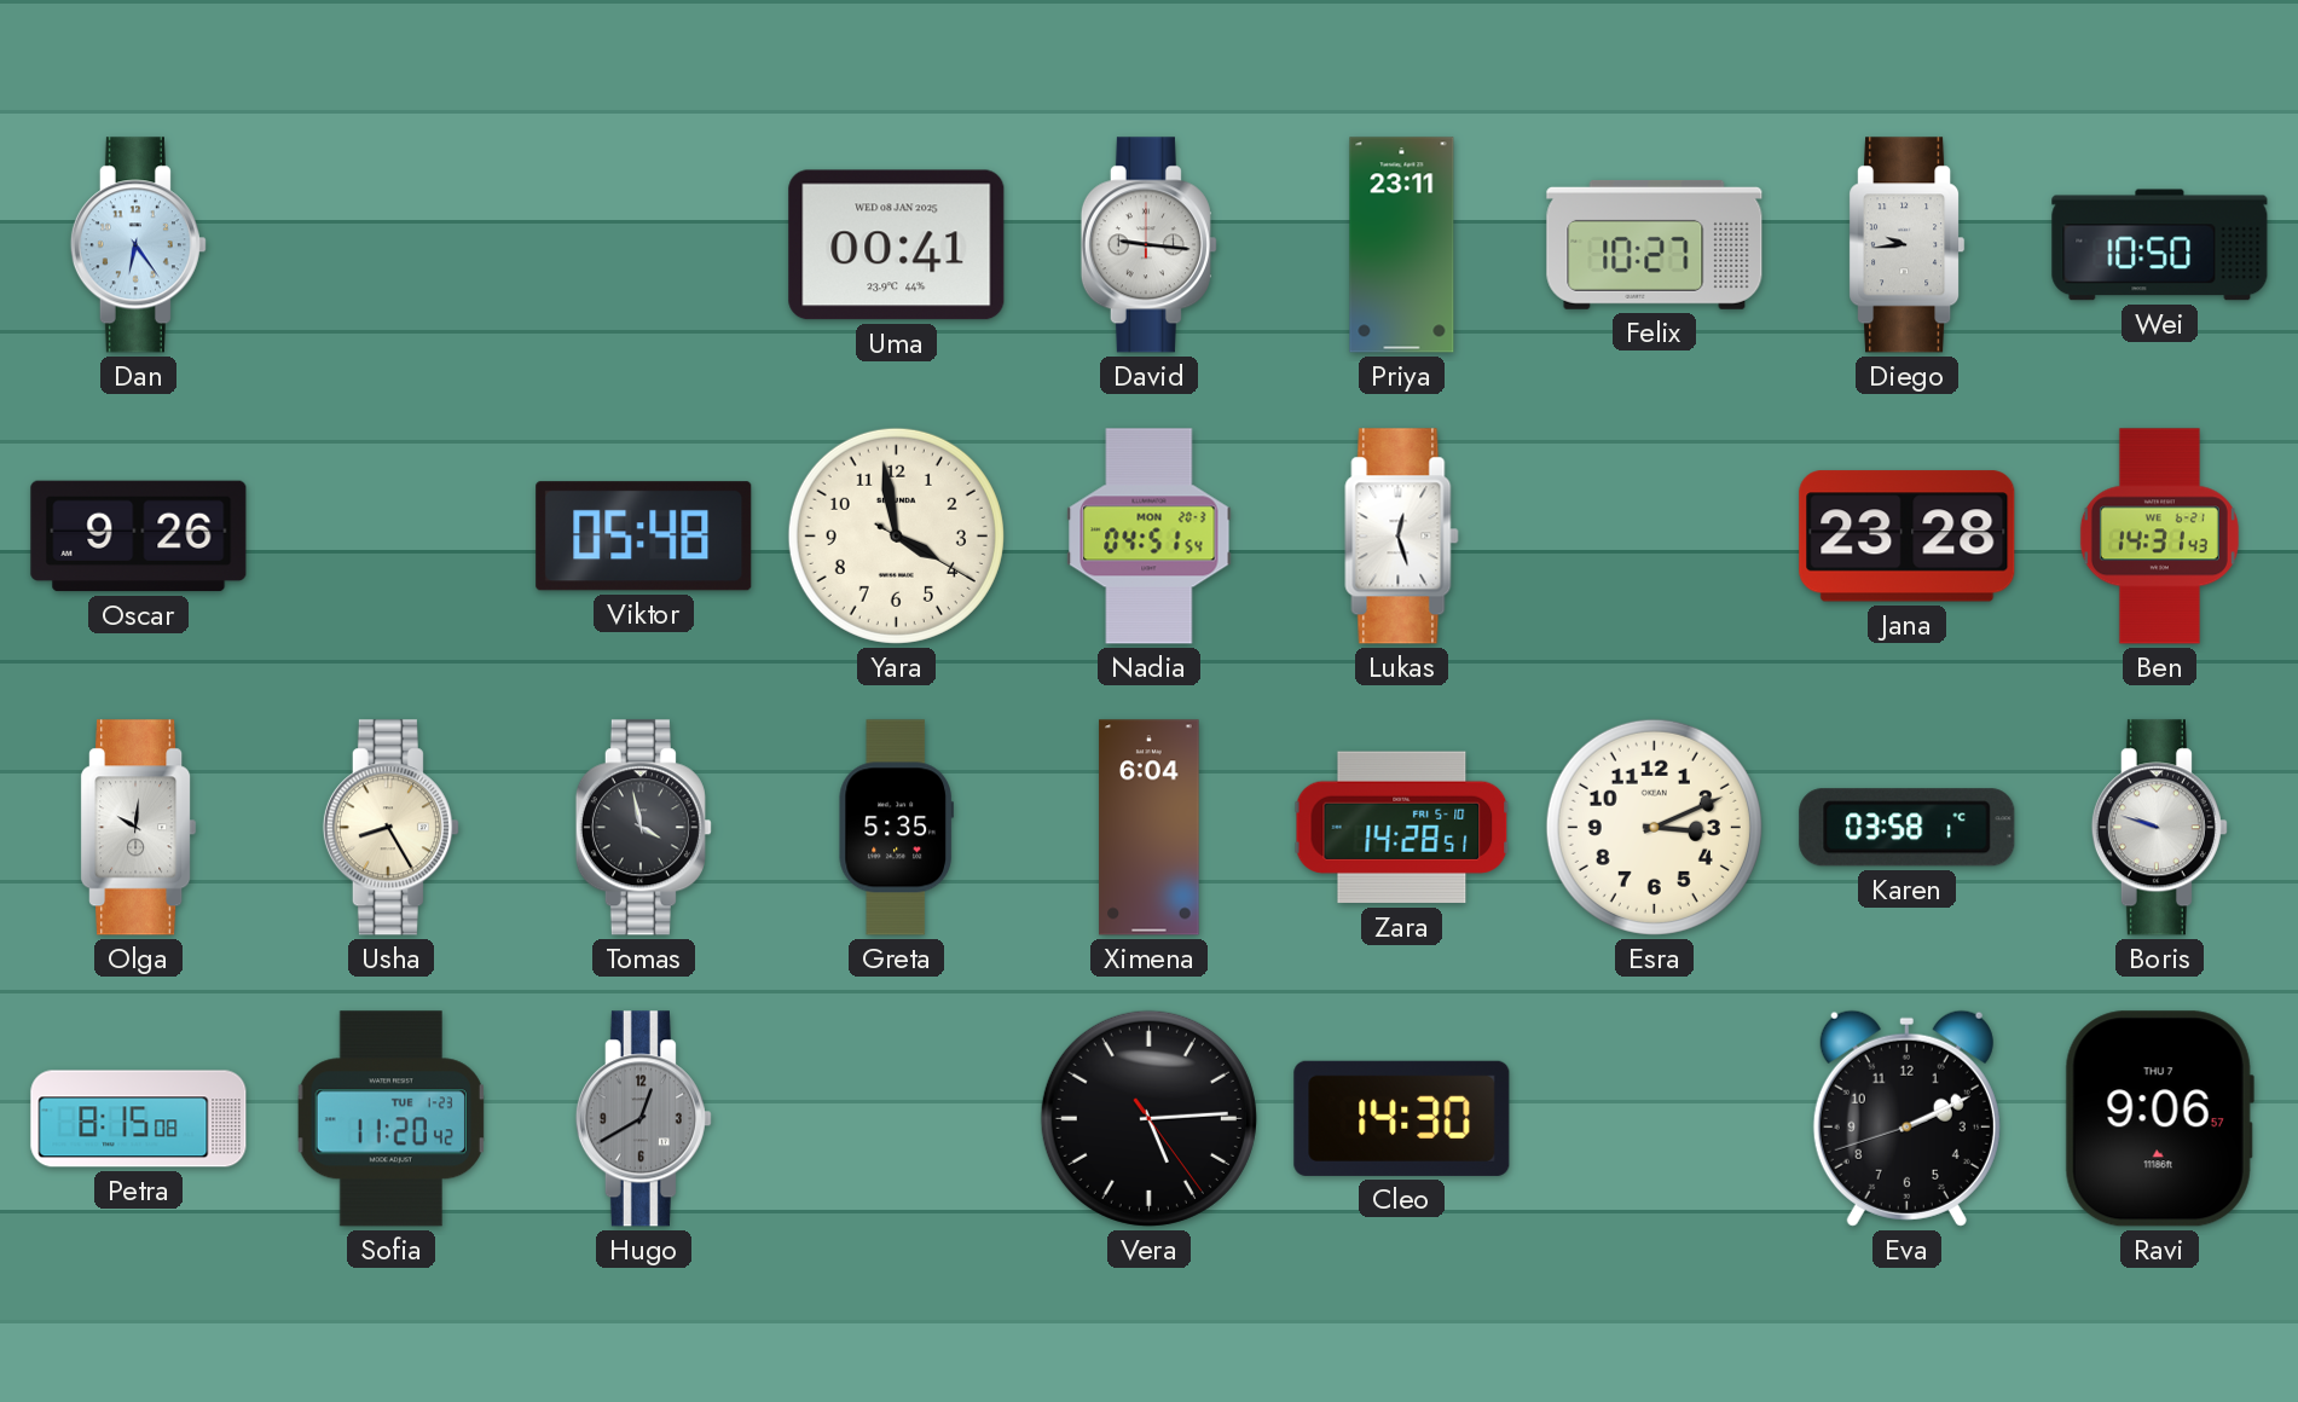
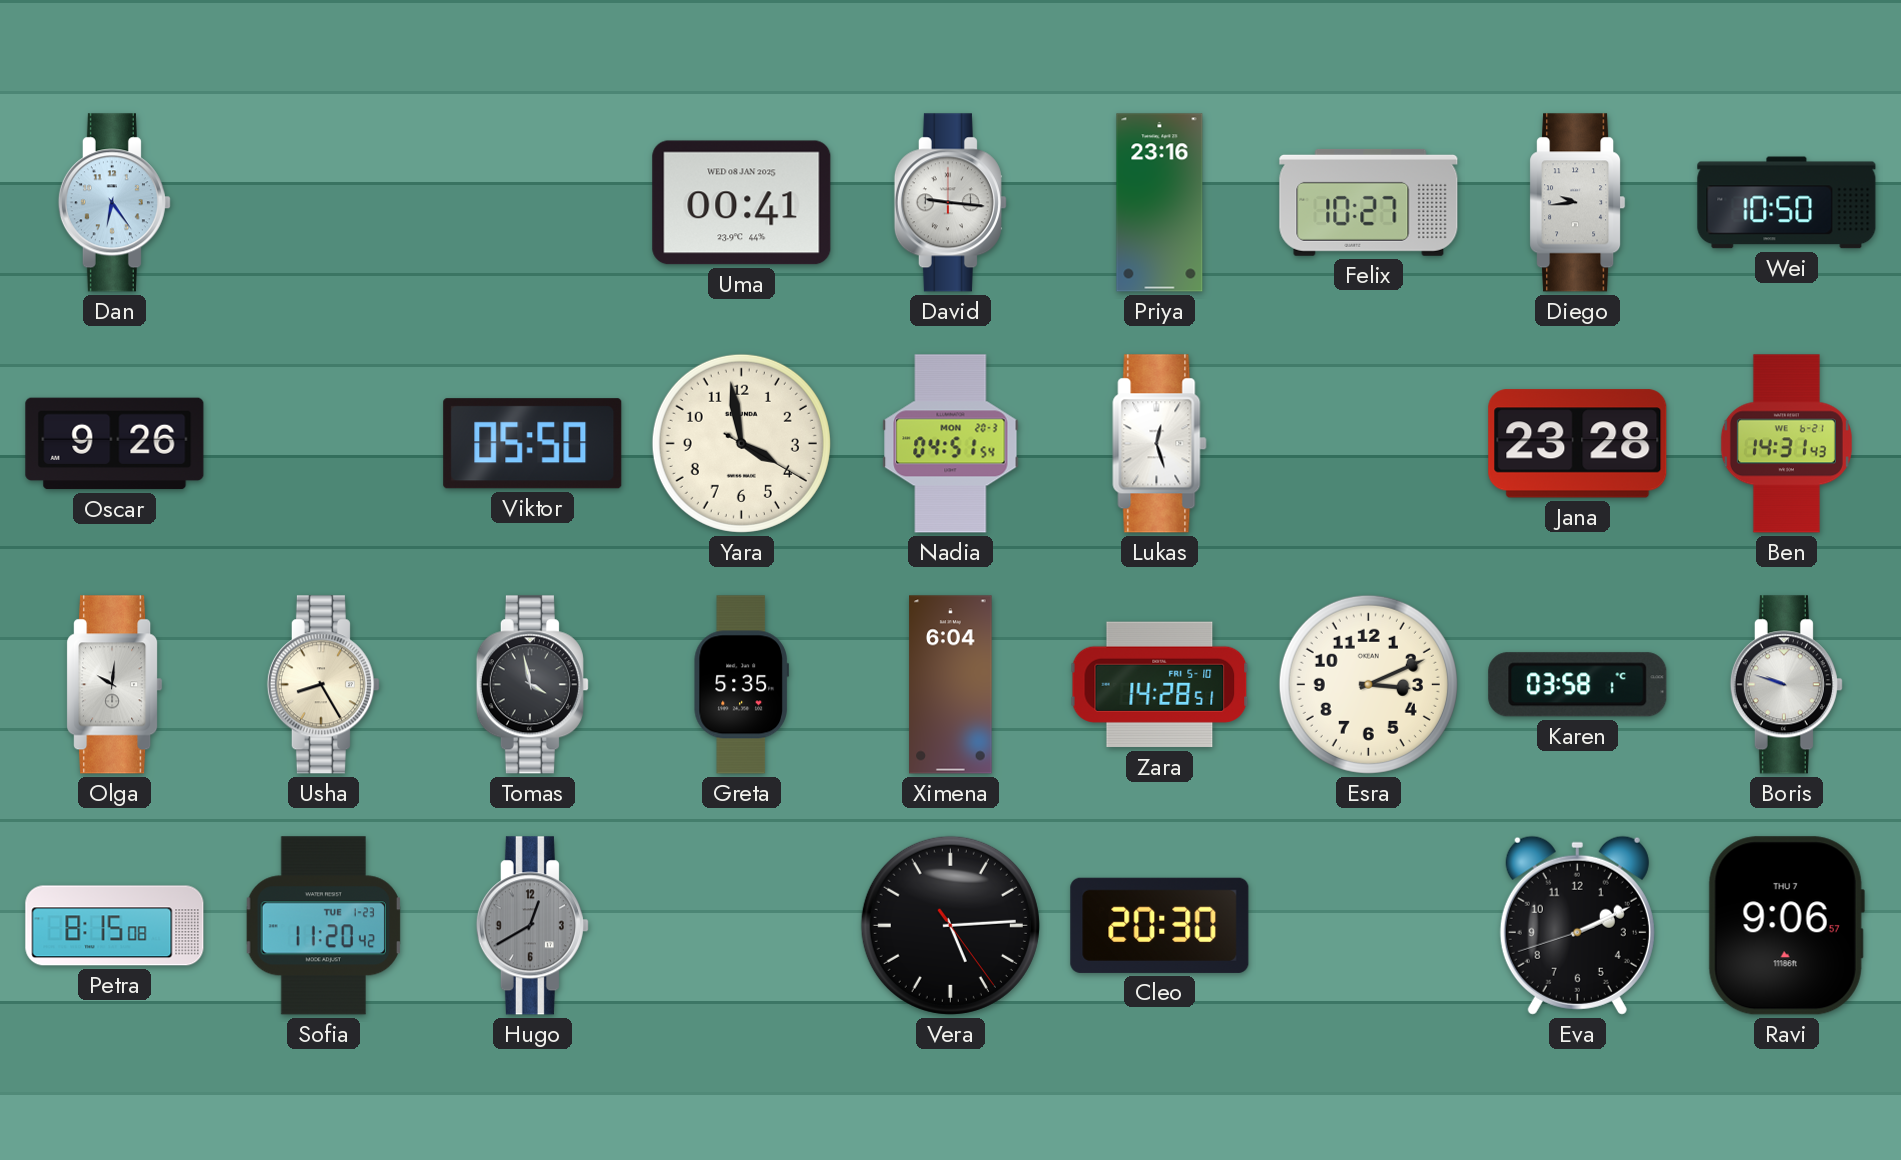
Priya: 23:11 -> 23:16 (1160, 203)
Viktor: 05:48 -> 05:50 (533, 444)
Cleo: 14:30 -> 20:30 (1160, 925)
